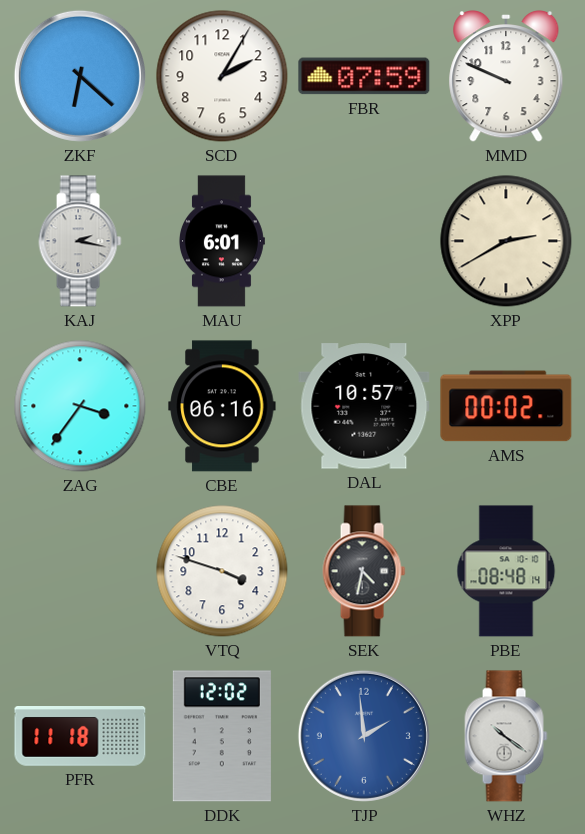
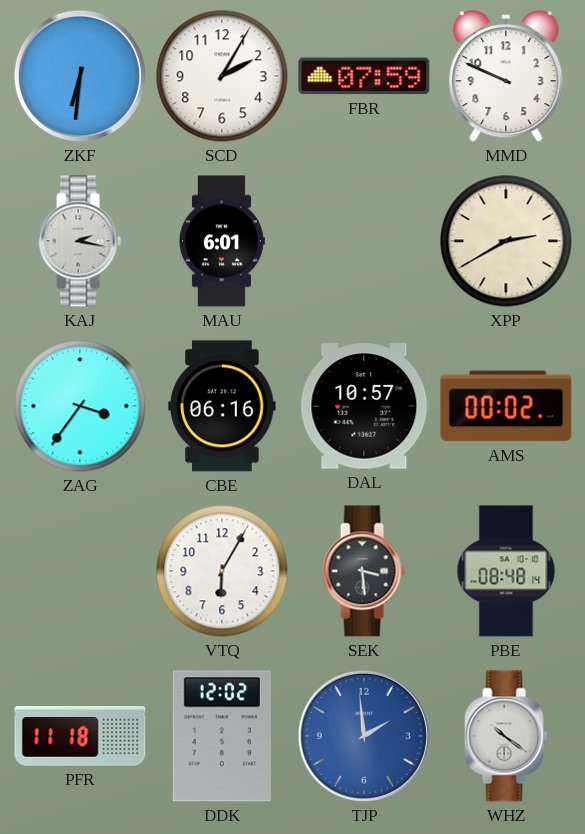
ZKF: 6:22 -> 6:31 (80, 76)
VTQ: 3:48 -> 6:05 (222, 571)
SEK: 4:32 -> 3:29 (364, 571)
